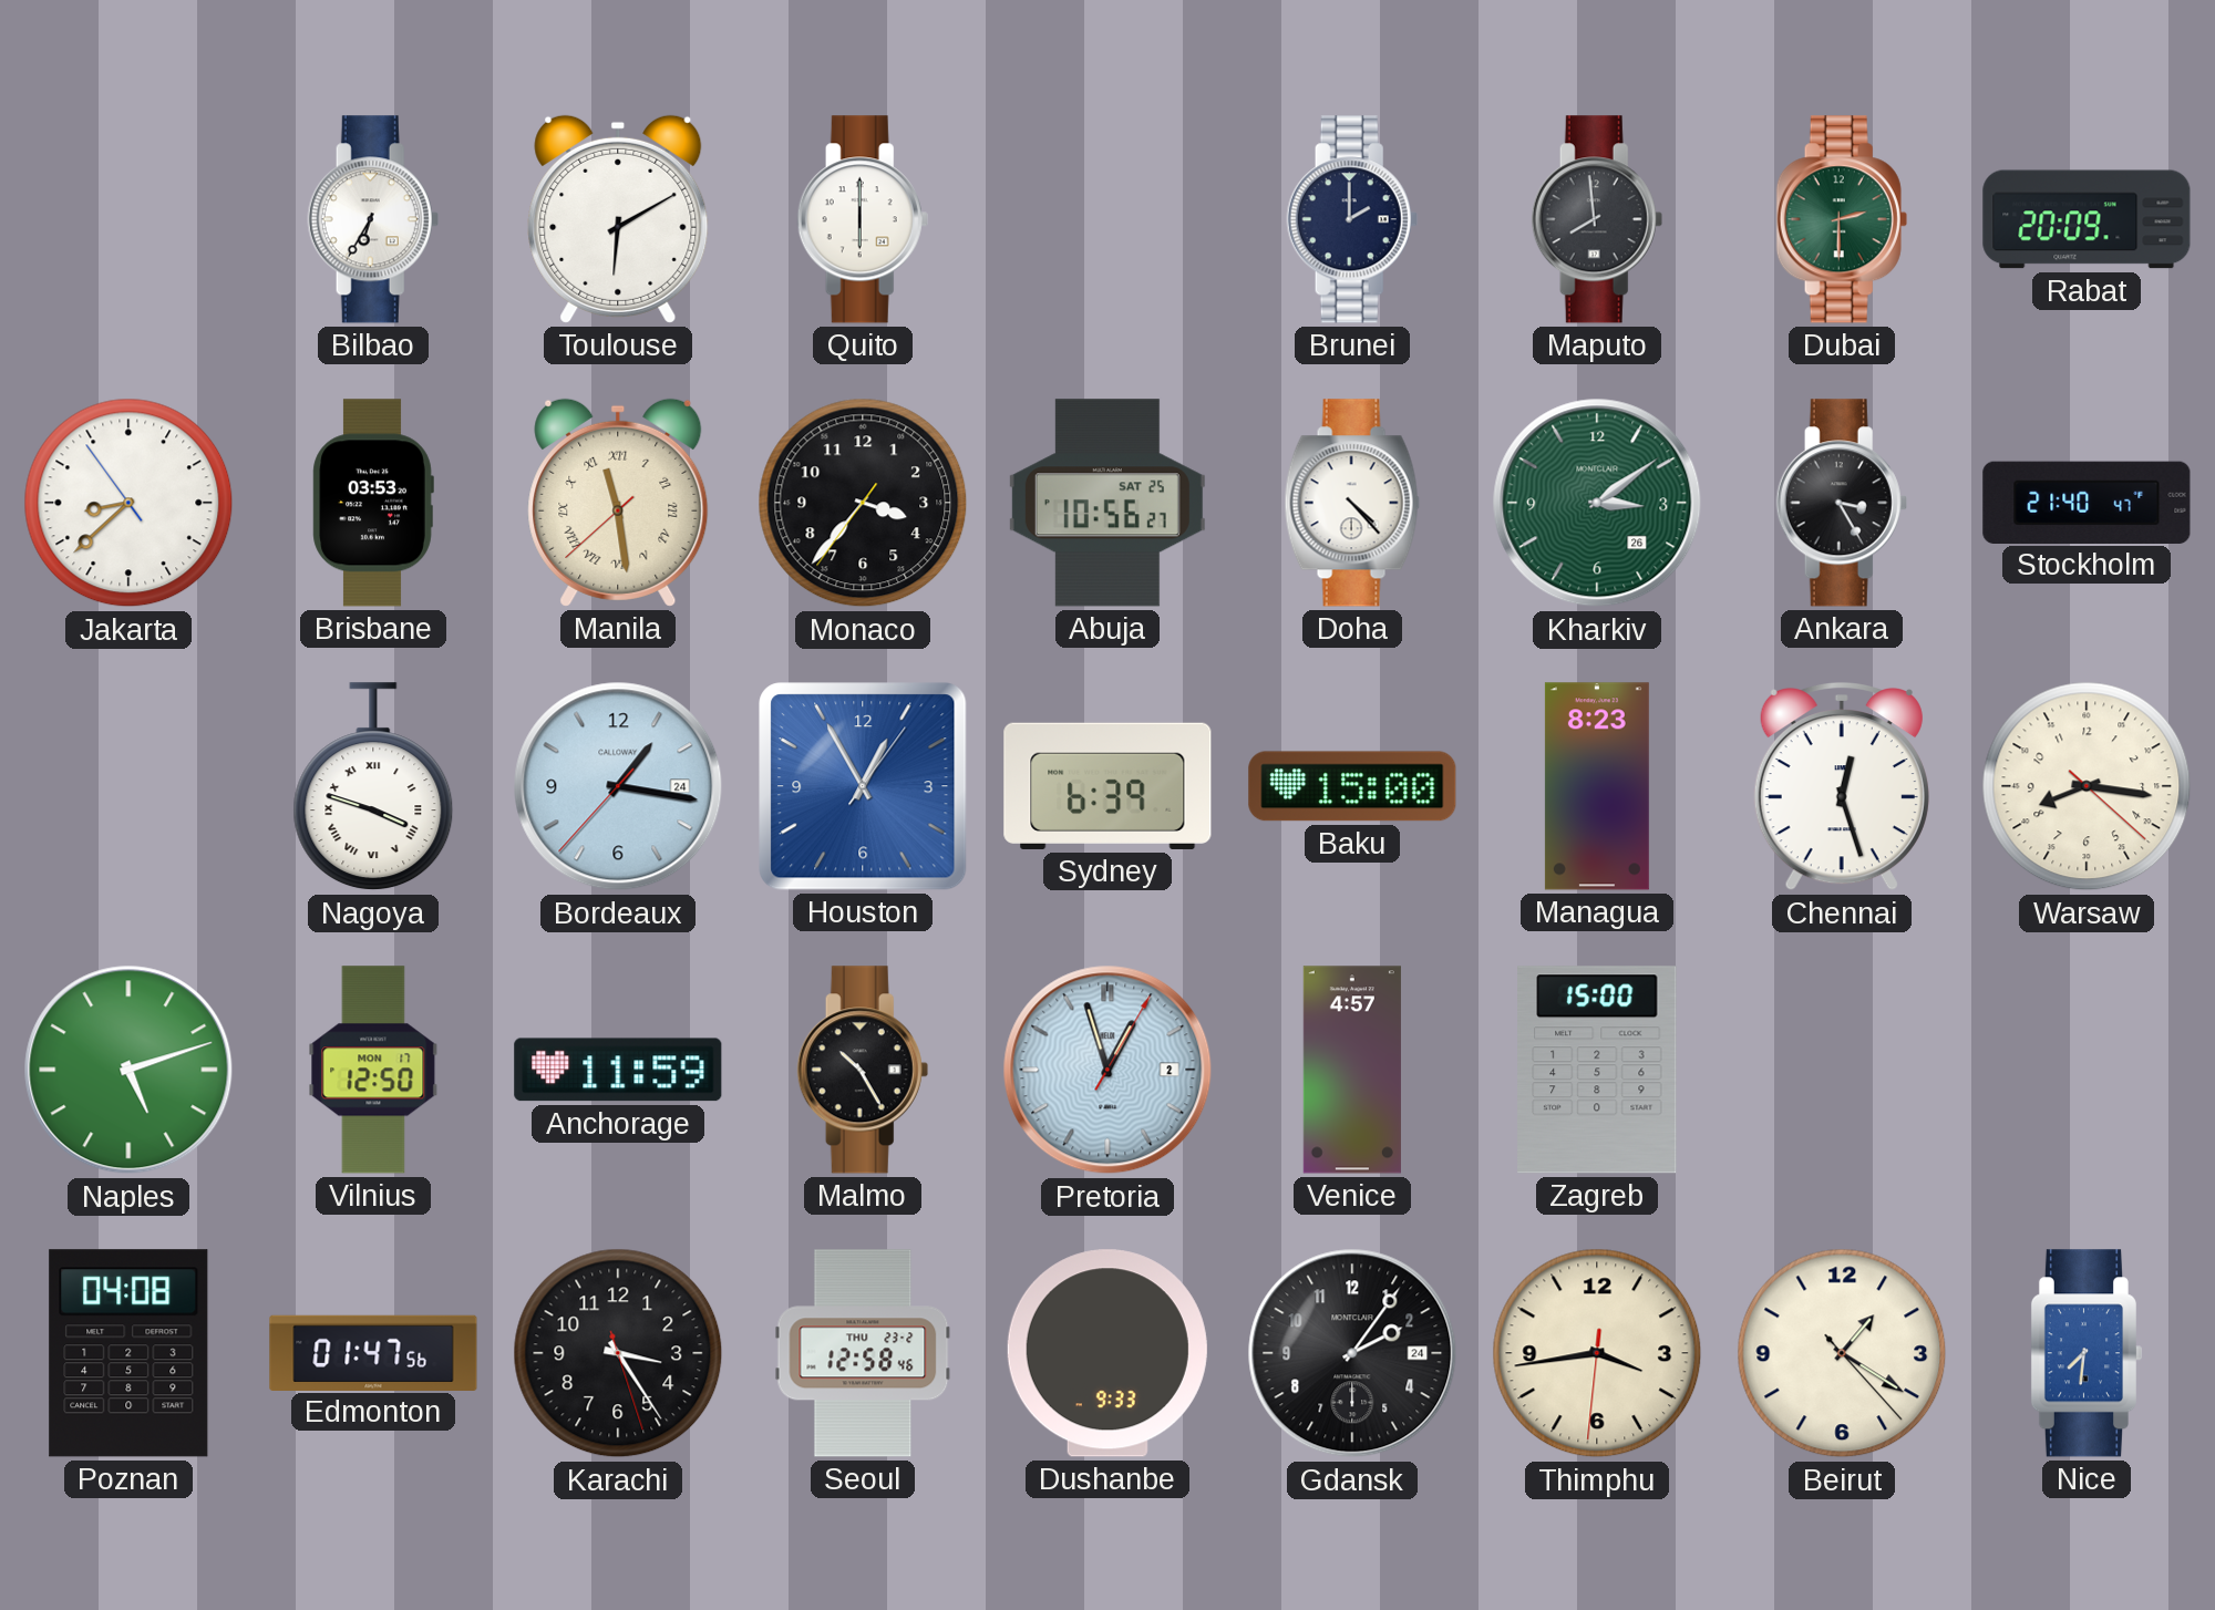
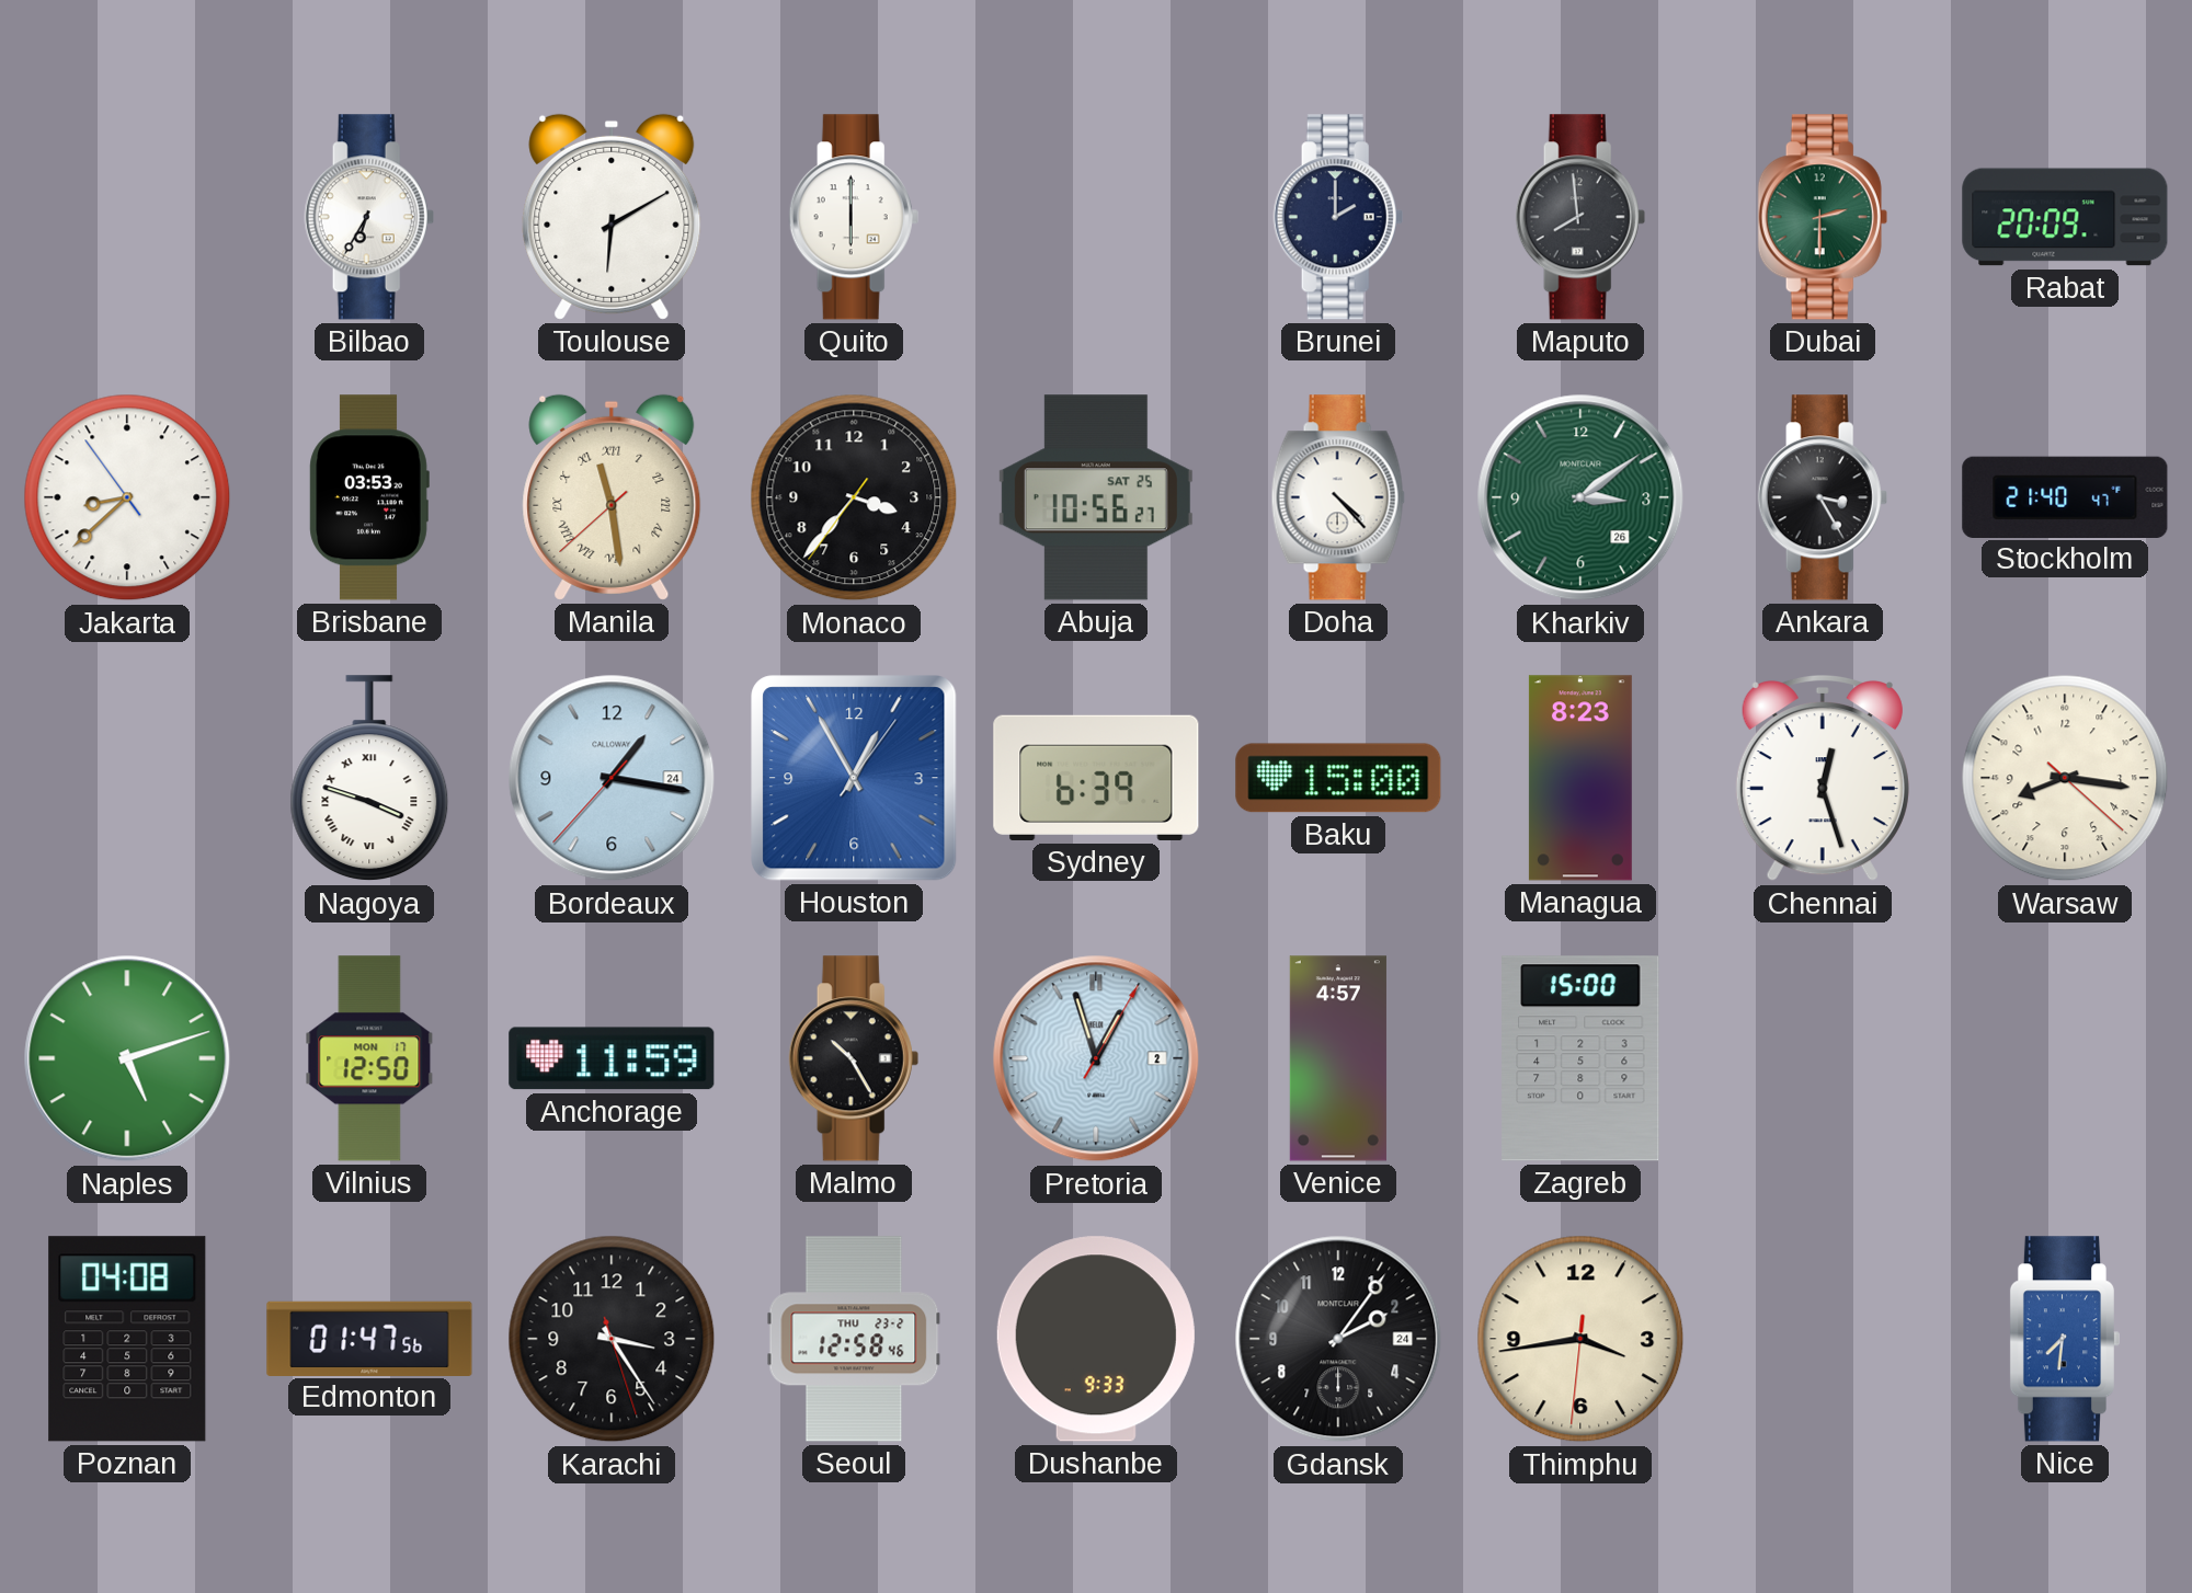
Beirut: 1:20 -> none (1842, 1353)
